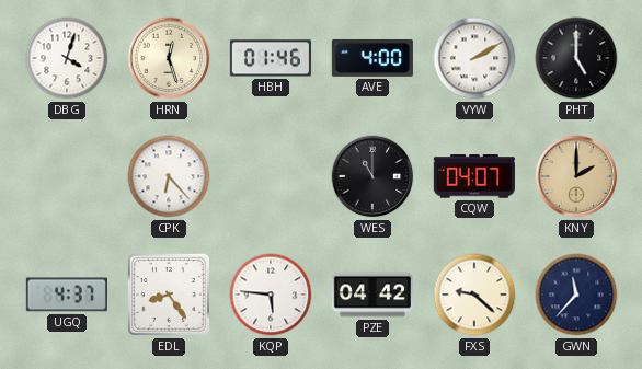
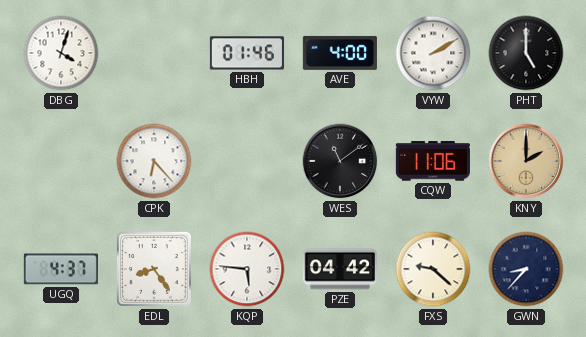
HRN: 12:27 -> none (169, 58)
WES: 11:00 -> 11:09 (340, 161)
CQW: 04:07 -> 11:06 (433, 161)
GWN: 11:37 -> 8:37 (526, 269)
